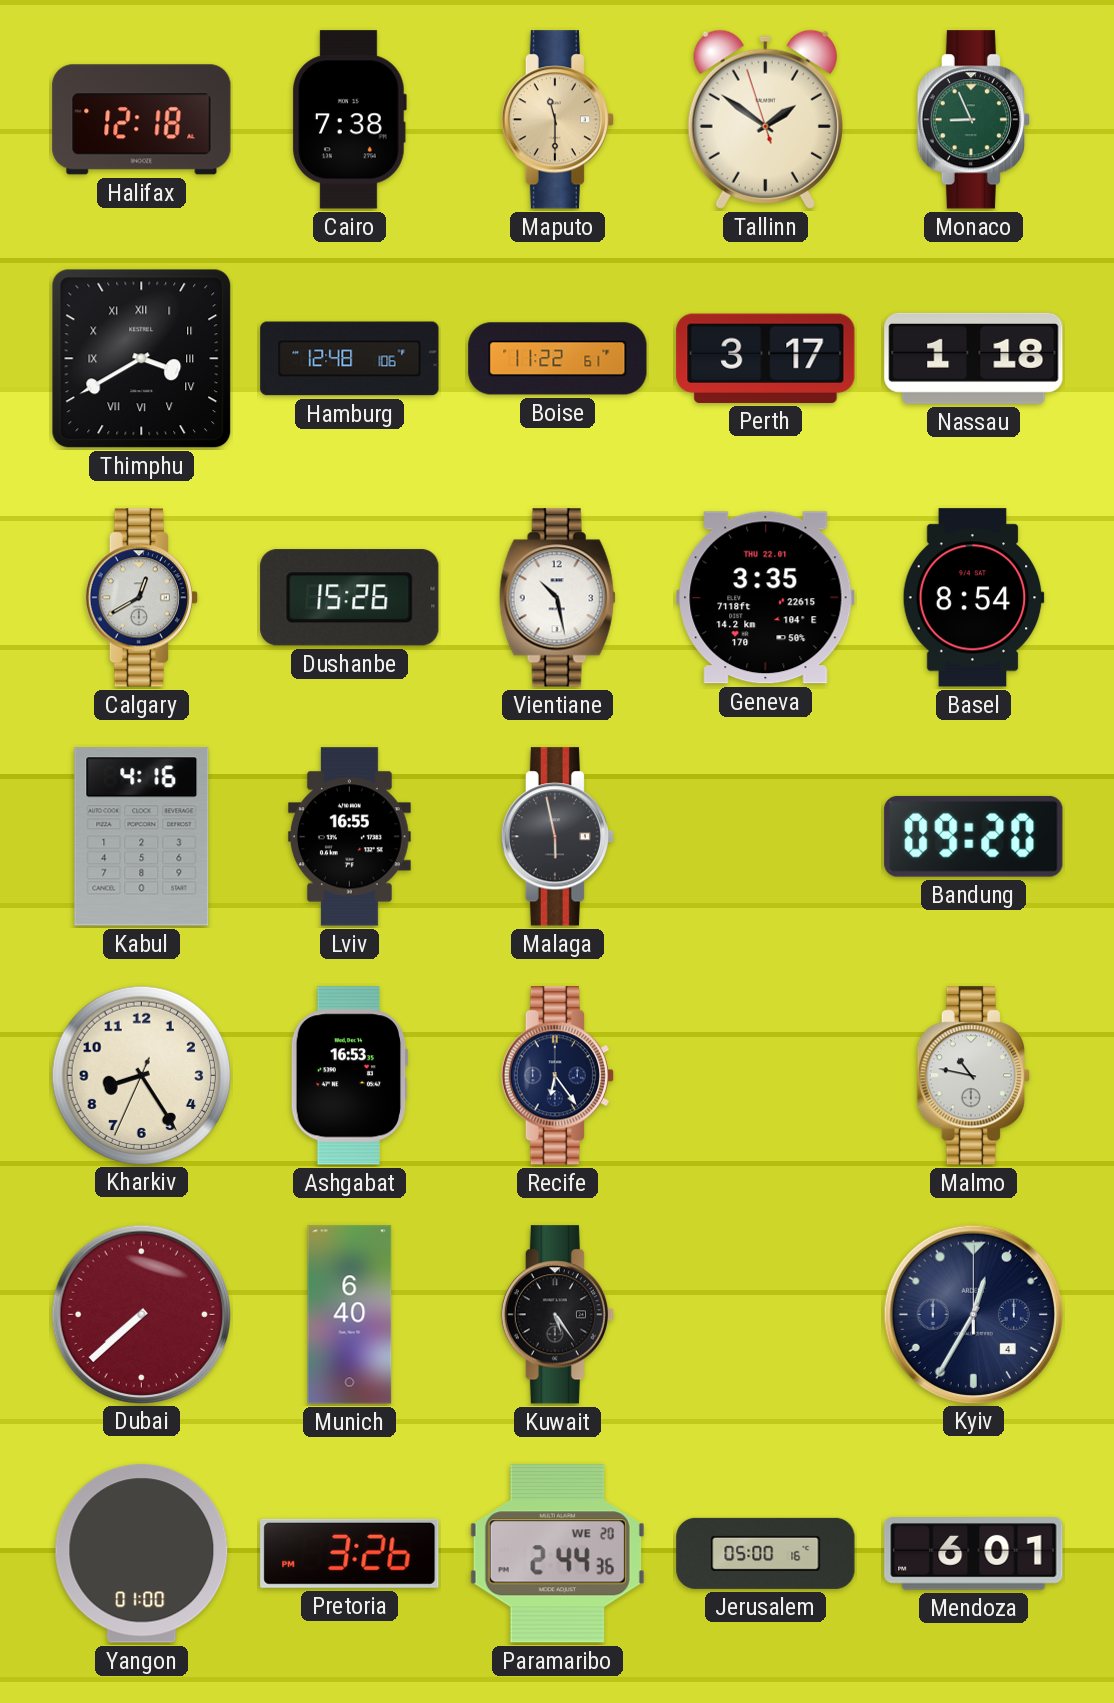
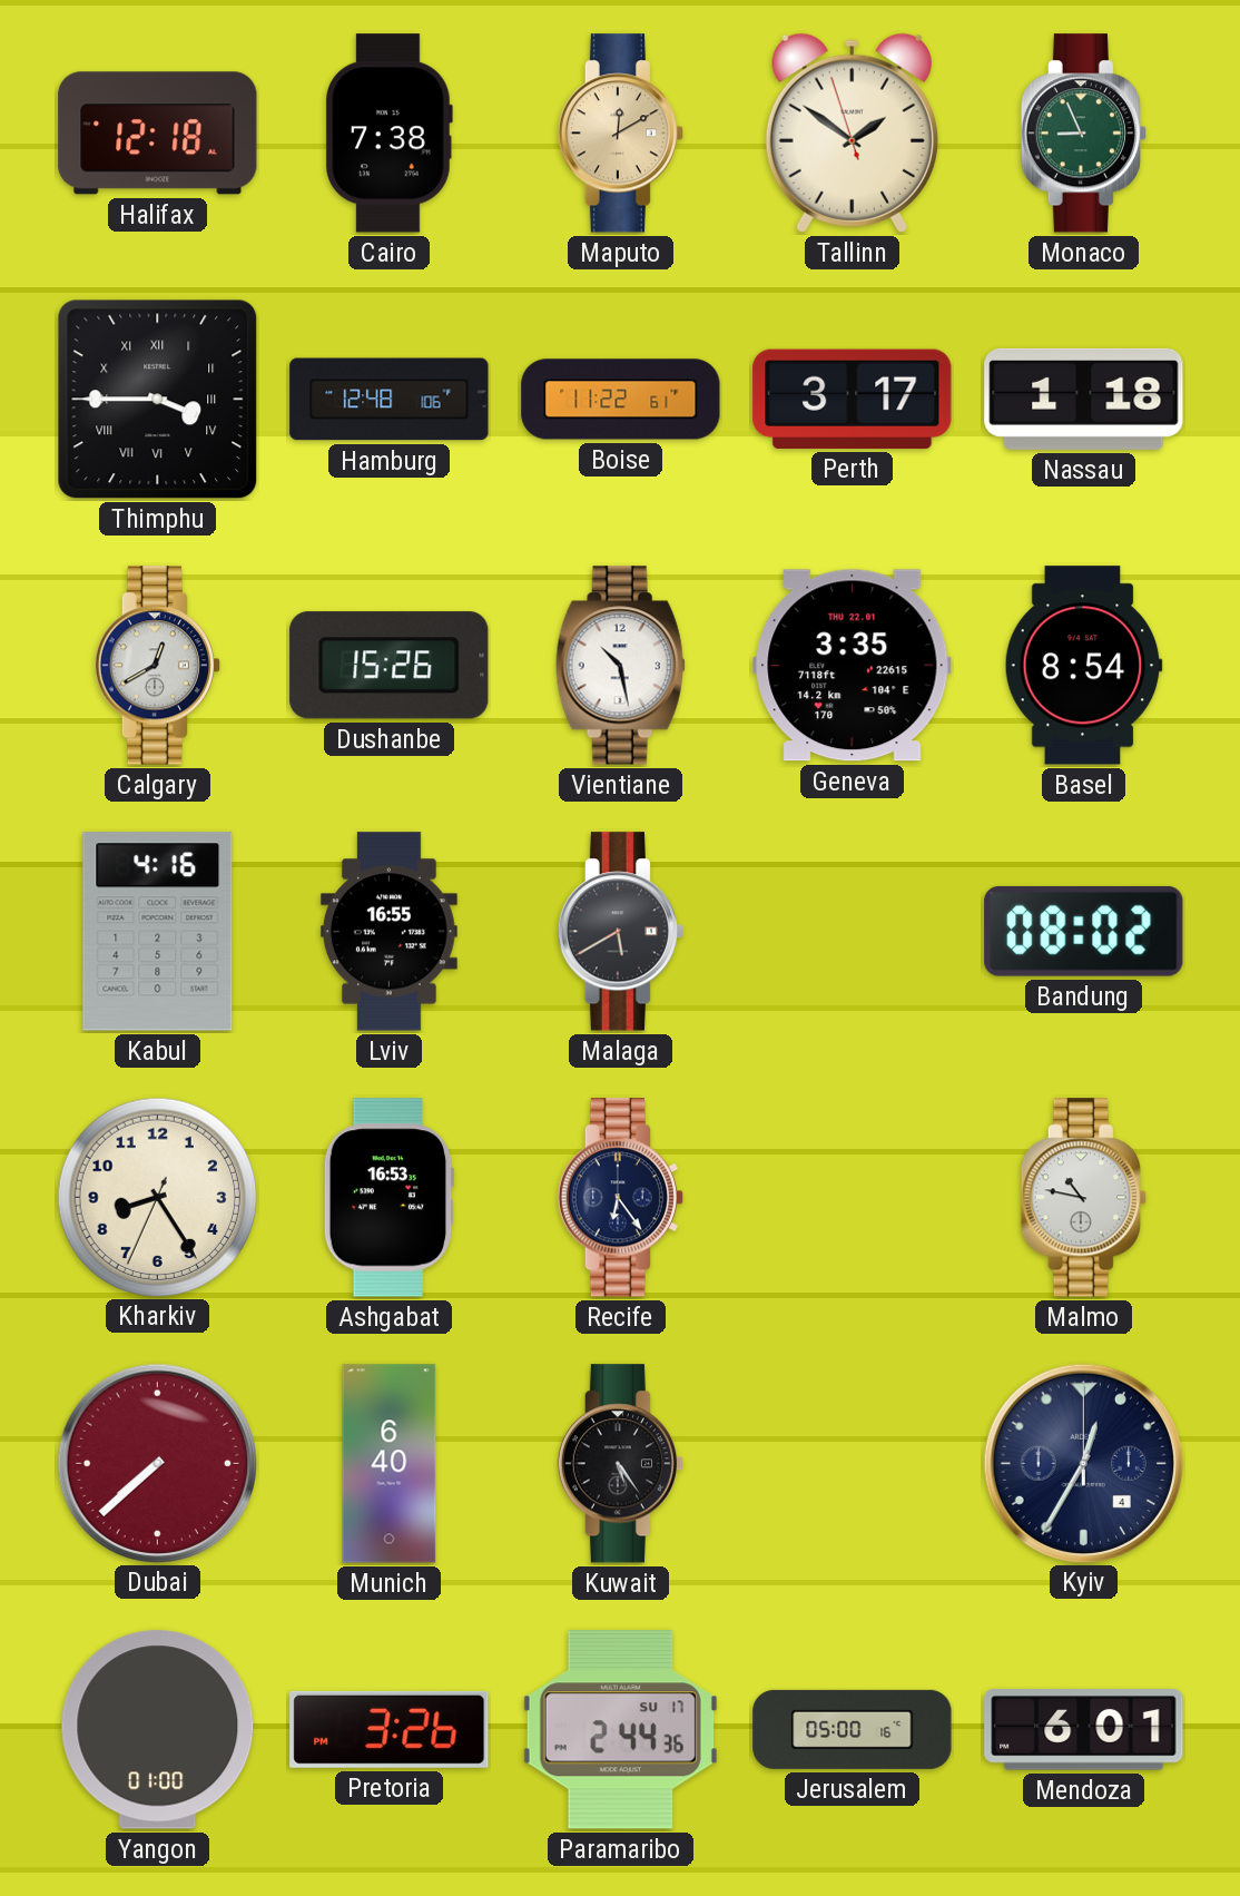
Maputo: 11:30 -> 12:10 (620, 134)
Thimphu: 3:40 -> 3:45 (158, 400)
Malaga: 5:58 -> 5:40 (620, 932)
Bandung: 09:20 -> 08:02 (1084, 931)
Paramaribo date: WE 20 -> SU 17 (620, 1730)
